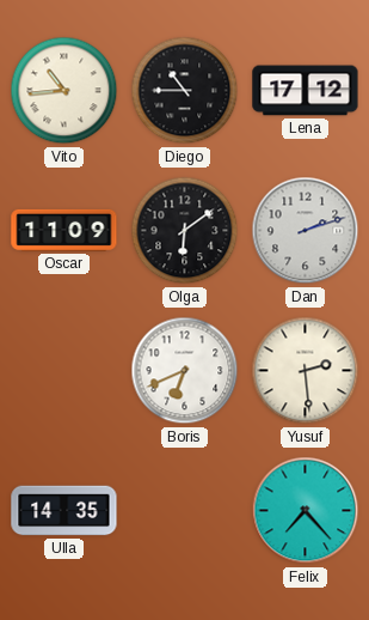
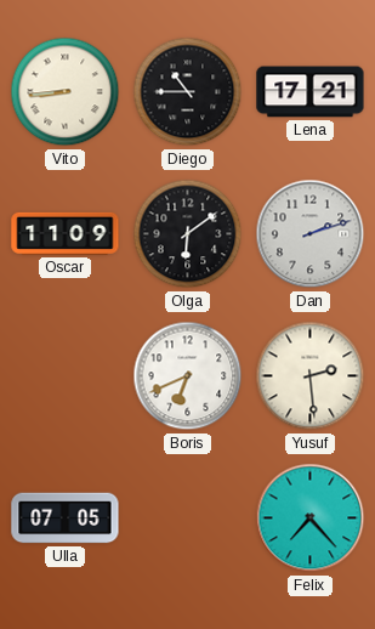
Vito: 10:44 -> 8:44 (66, 92)
Lena: 17:12 -> 17:21 (311, 92)
Ulla: 14:35 -> 07:05 (66, 518)
